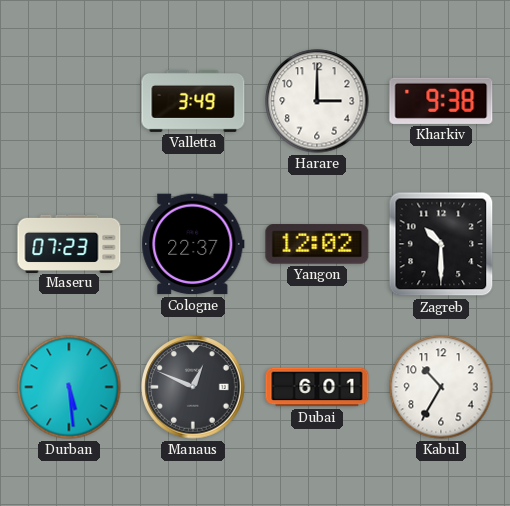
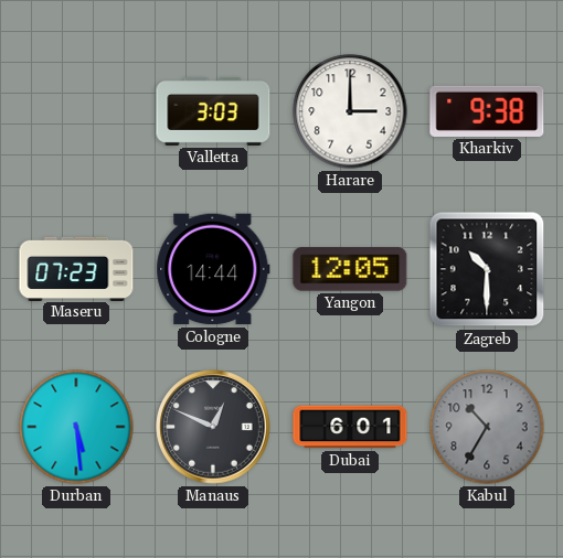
Valletta: 3:49 -> 3:03 (213, 111)
Cologne: 22:37 -> 14:44 (213, 269)
Yangon: 12:02 -> 12:05 (350, 269)
Kabul dial: white -> grey (487, 427)
